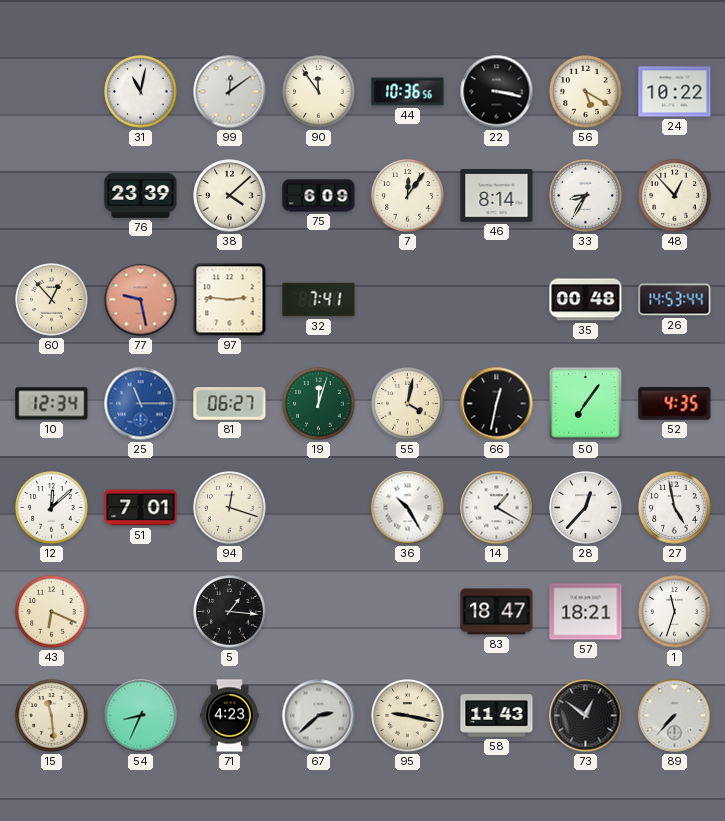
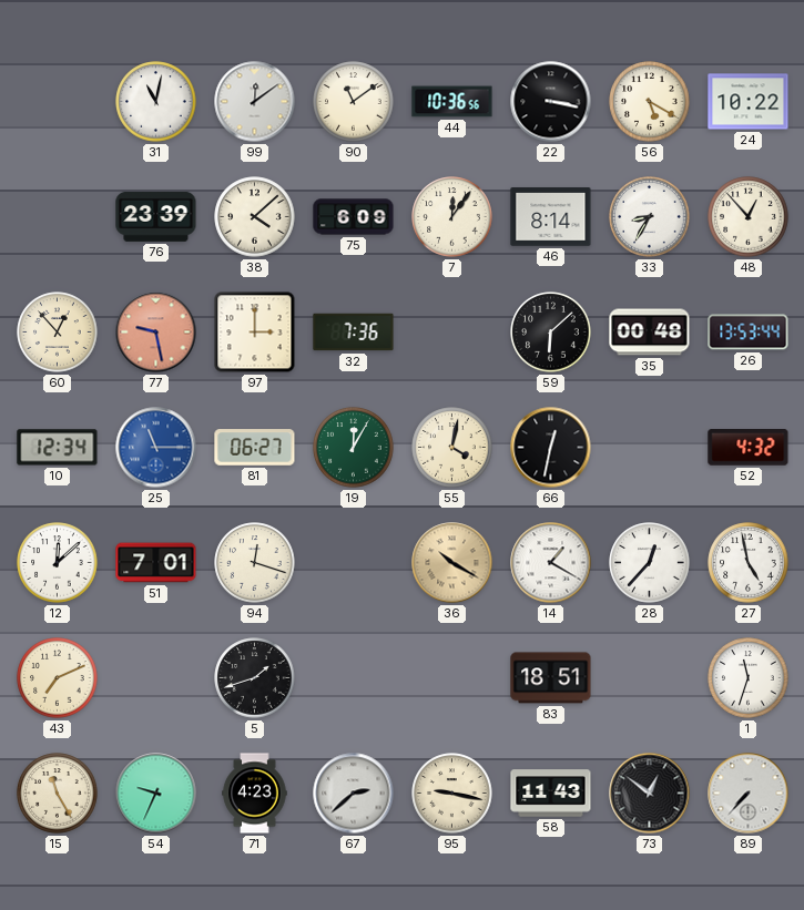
90: 11:54 -> 11:09 (354, 102)
97: 2:46 -> 3:00 (255, 333)
32: 7:41 -> 7:36 (354, 333)
59: none -> 6:08 (551, 333)
26: 14:53 -> 13:53 (749, 333)
19: 12:03 -> 12:05 (354, 448)
50: 7:06 -> none (585, 403)
52: 4:35 -> 4:32 (749, 448)
36: 10:25 -> 10:20 (452, 563)
36 dial: white -> champagne (452, 563)
43: 6:19 -> 7:11 (58, 678)
5: 1:16 -> 1:42 (255, 678)
83: 18:47 -> 18:51 (551, 678)
57: 18:21 -> none (586, 612)
15: 11:29 -> 11:25 (58, 794)
54: 8:34 -> 9:34 (156, 794)
